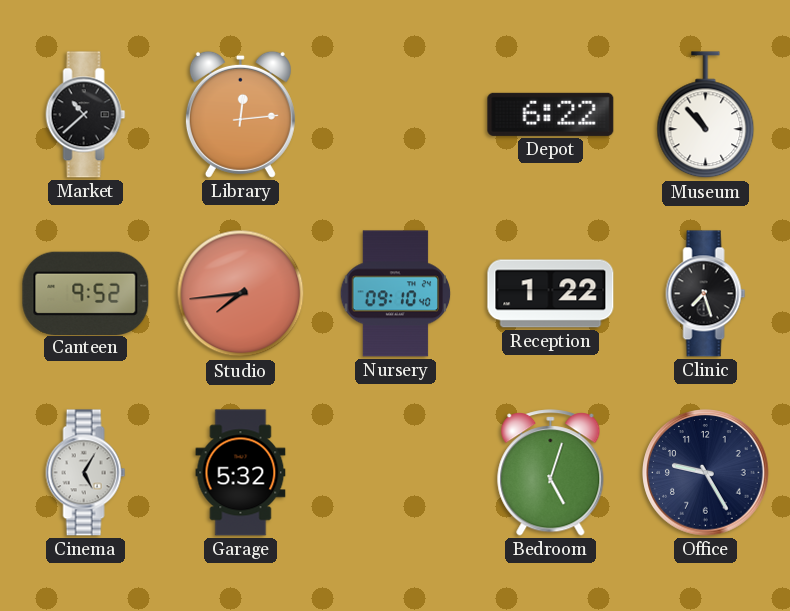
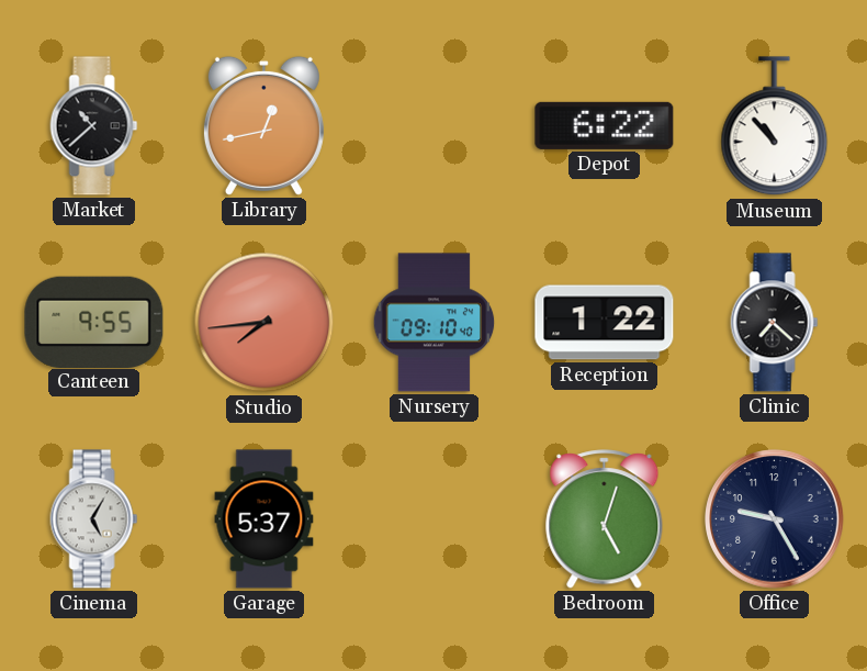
Library: 12:14 -> 12:43 (263, 125)
Canteen: 9:52 -> 9:55 (94, 322)
Clinic: 7:27 -> 7:22 (775, 323)
Garage: 5:32 -> 5:37 (264, 519)
